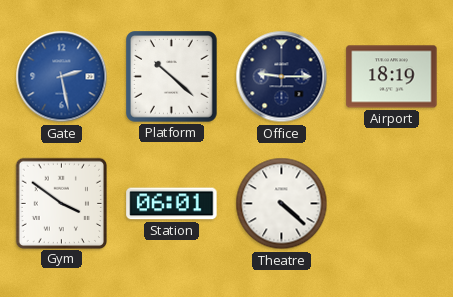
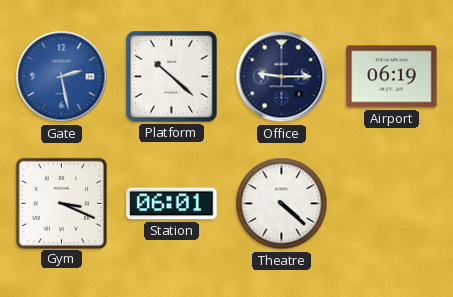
Airport: 18:19 -> 06:19 (392, 77)
Gym: 3:51 -> 3:19 (61, 203)
